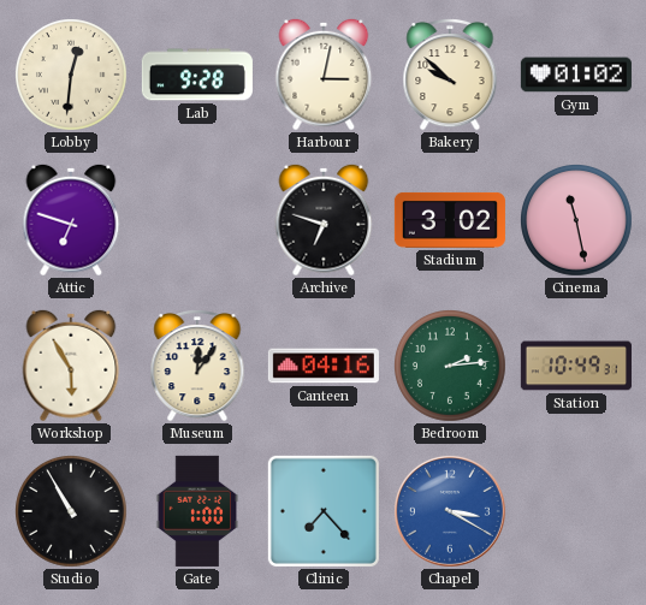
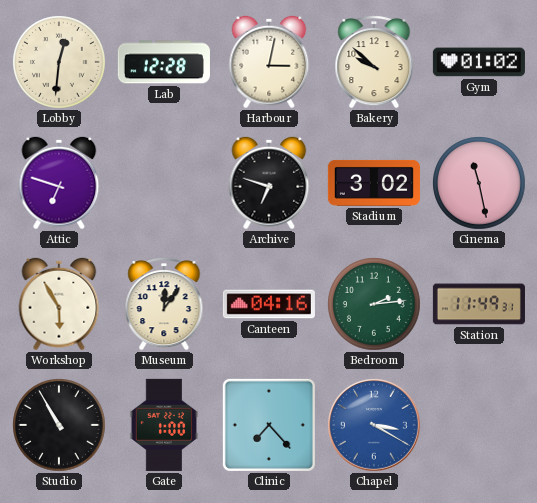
Lab: 9:28 -> 12:28 (164, 62)
Station: 10:49 -> 11:49 (479, 304)
